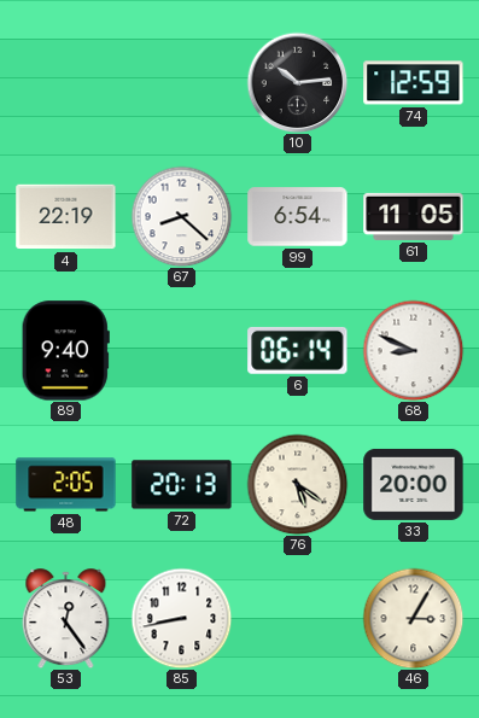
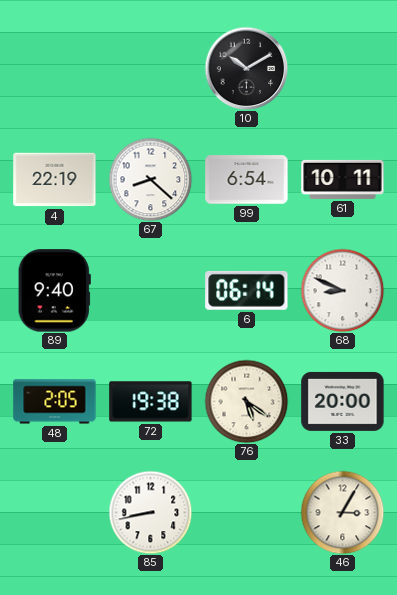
10: 10:14 -> 10:10 (246, 68)
74: 12:59 -> none (414, 83)
61: 11:05 -> 10:11 (343, 179)
72: 20:13 -> 19:38 (151, 402)
53: 12:24 -> none (66, 619)
